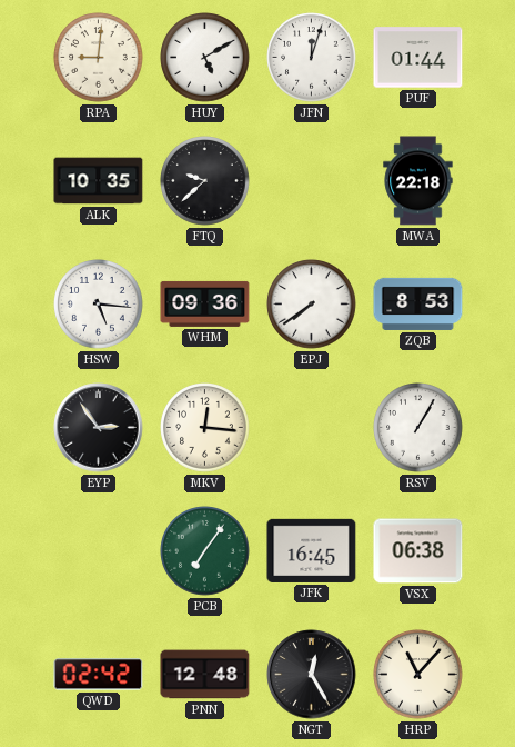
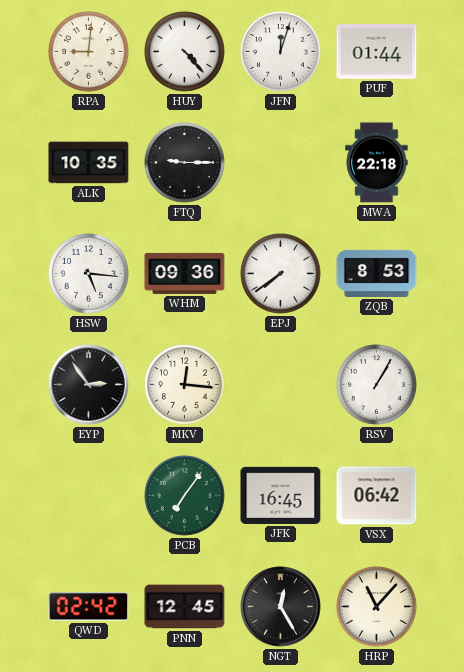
HUY: 5:10 -> 4:23 (185, 52)
FTQ: 9:38 -> 9:15 (185, 163)
VSX: 06:38 -> 06:42 (377, 496)
PNN: 12:48 -> 12:45 (185, 607)
